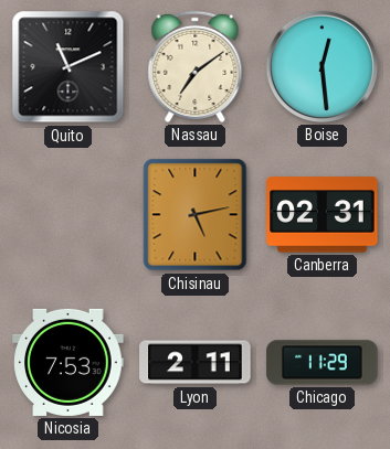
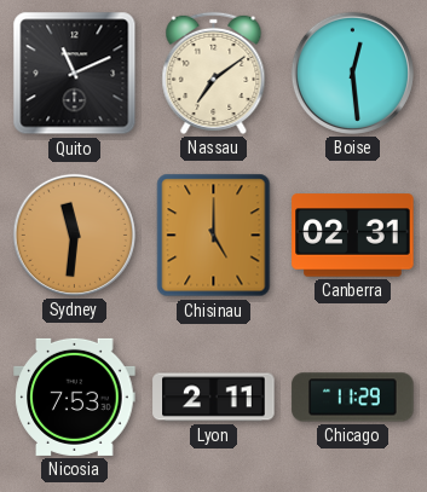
Sydney: none -> 11:31 (74, 235)
Chisinau: 5:13 -> 5:00 (214, 236)
